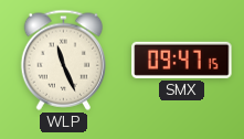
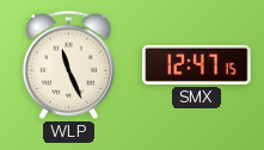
SMX: 09:47 -> 12:47 (197, 64)
